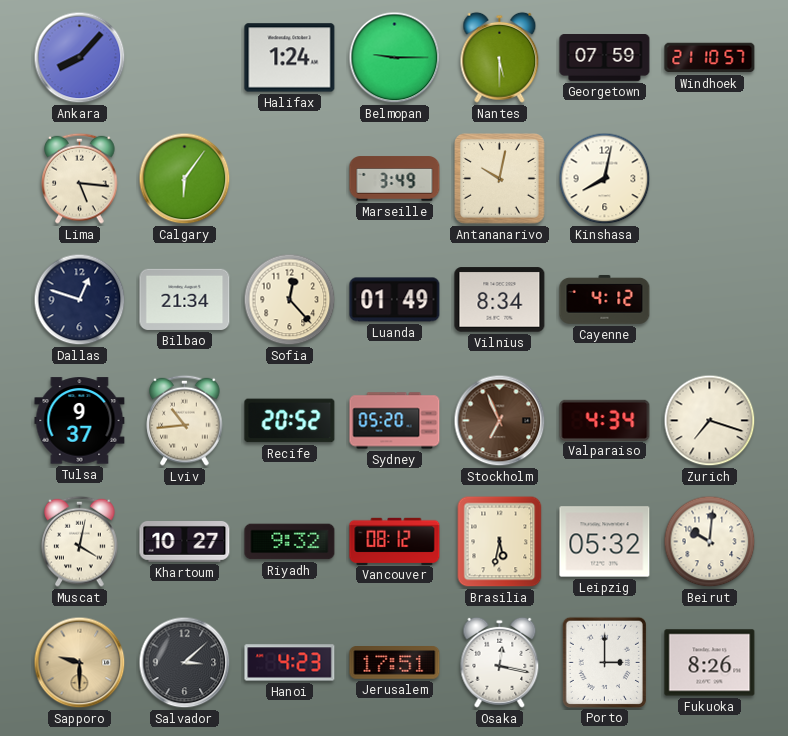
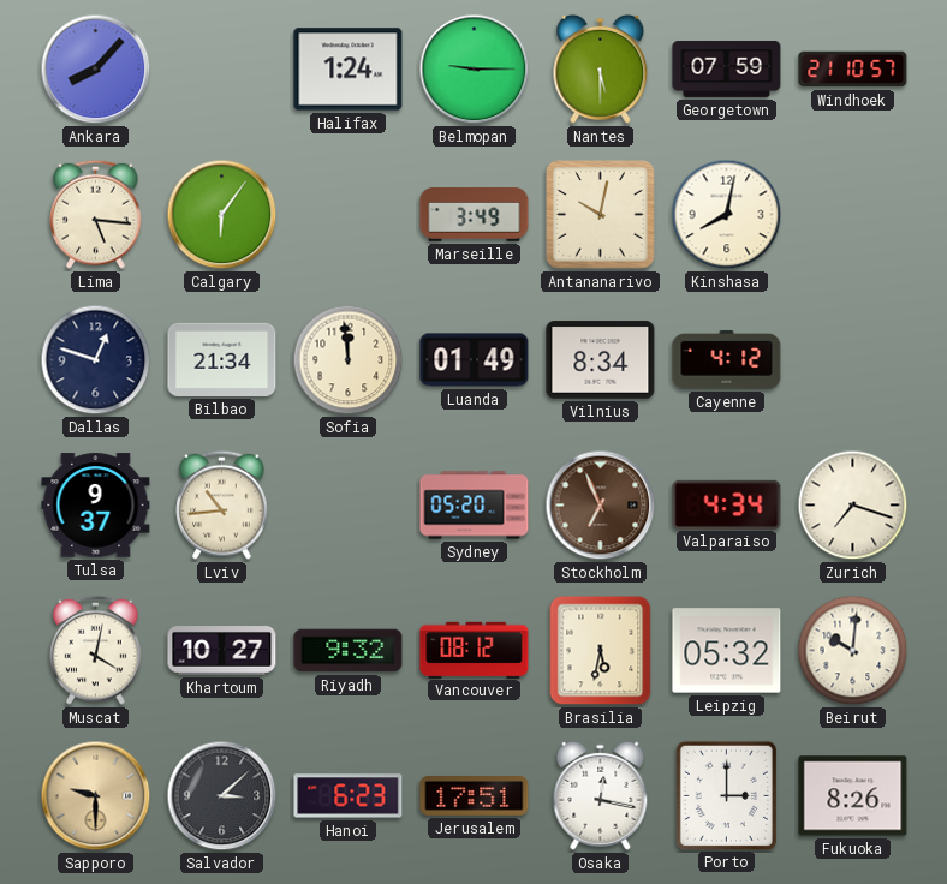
Sofia: 12:23 -> 11:59 (349, 360)
Recife: 20:52 -> none (290, 421)
Hanoi: 4:23 -> 6:23 (349, 796)
